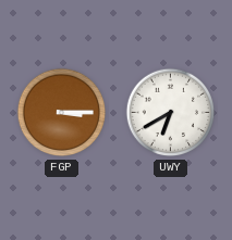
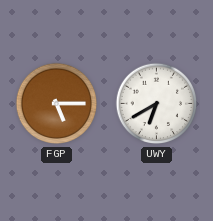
FGP: 3:15 -> 5:15 (57, 104)
